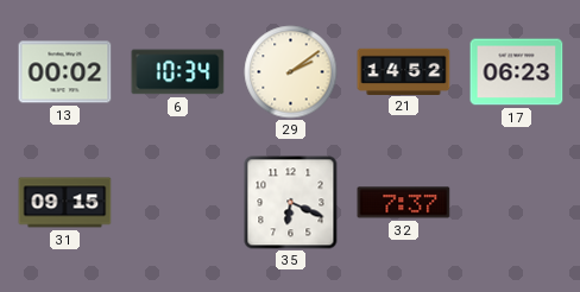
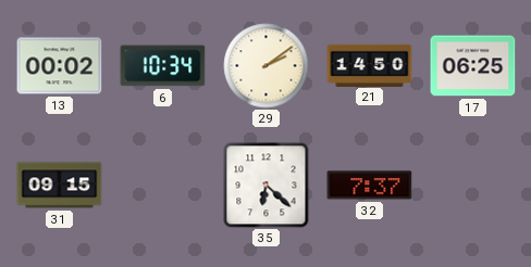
21: 14:52 -> 14:50 (370, 65)
17: 06:23 -> 06:25 (473, 66)
35: 6:19 -> 6:22 (267, 186)
